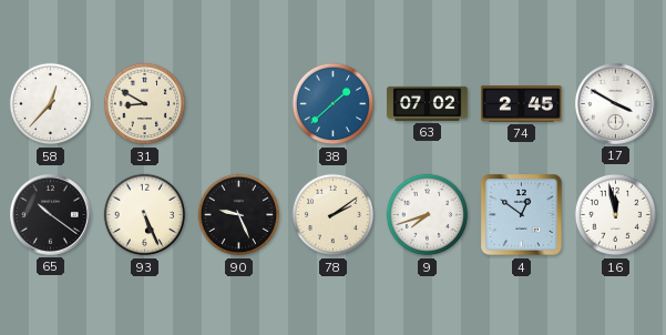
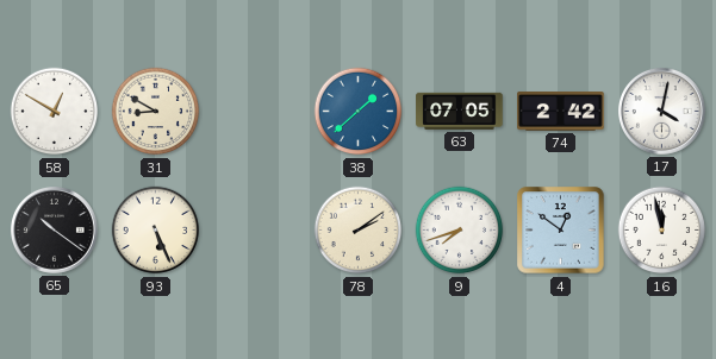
58: 12:37 -> 12:50 (55, 112)
63: 07:02 -> 07:05 (460, 111)
74: 2:45 -> 2:42 (561, 112)
17: 3:50 -> 4:02 (661, 111)
90: 9:26 -> none (239, 215)
